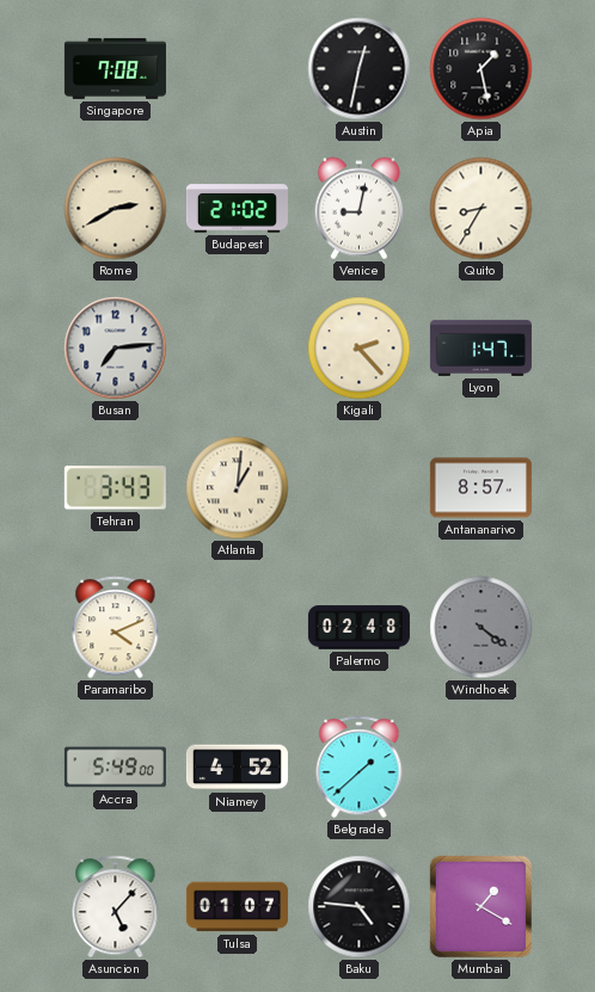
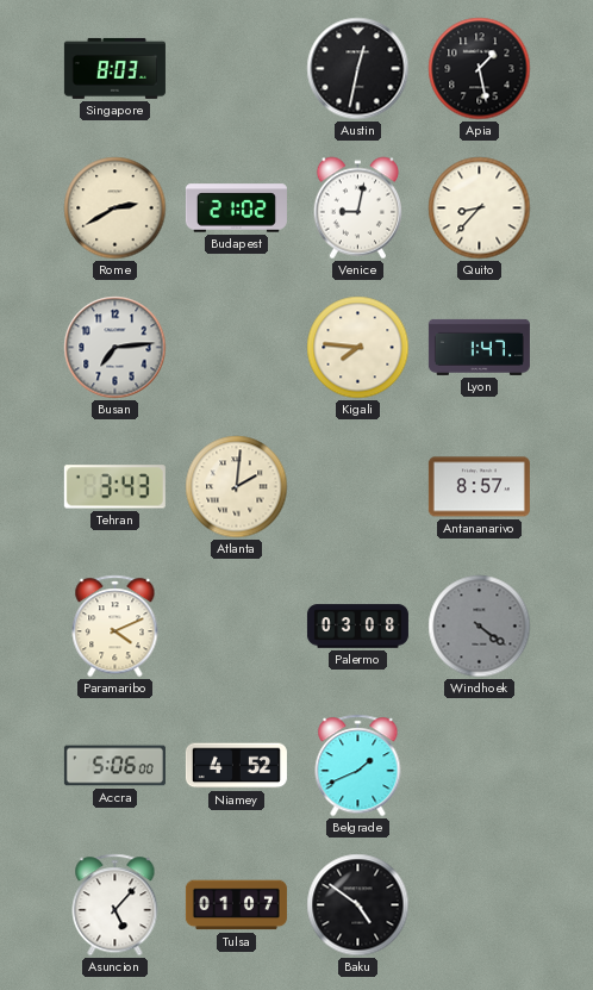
Singapore: 7:08 -> 8:03 (114, 68)
Quito: 8:35 -> 8:37 (480, 208)
Kigali: 2:23 -> 7:46 (358, 348)
Atlanta: 1:01 -> 2:01 (237, 487)
Palermo: 02:48 -> 03:08 (357, 627)
Accra: 5:49 -> 5:06 (114, 766)
Belgrade: 1:38 -> 1:41 (358, 766)
Baku: 4:46 -> 4:51 (358, 905)
Mumbai: 1:20 -> none (480, 906)
